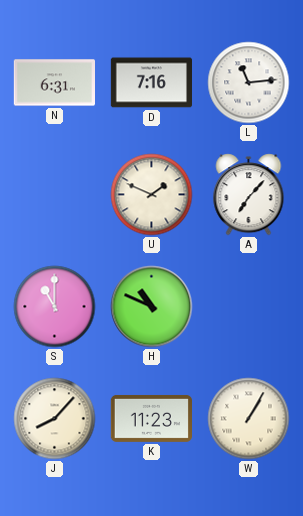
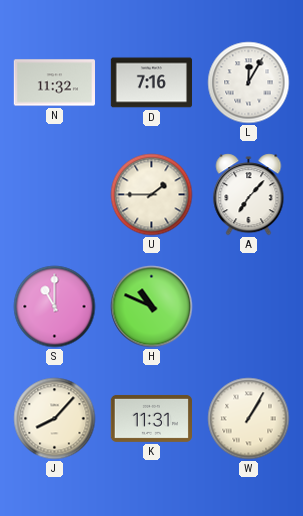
N: 6:31 -> 11:32 (54, 83)
L: 11:14 -> 12:05 (249, 83)
U: 1:49 -> 1:45 (152, 195)
K: 11:23 -> 11:31 (151, 418)
